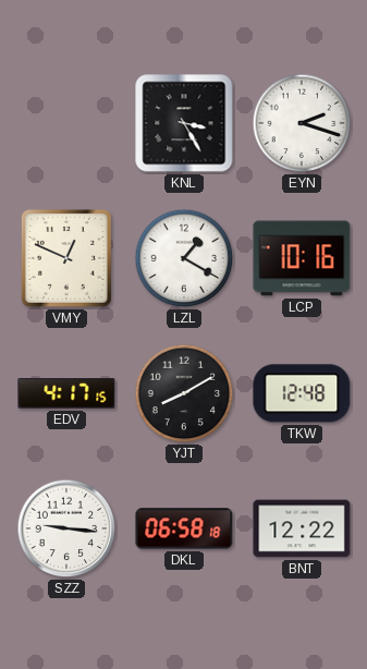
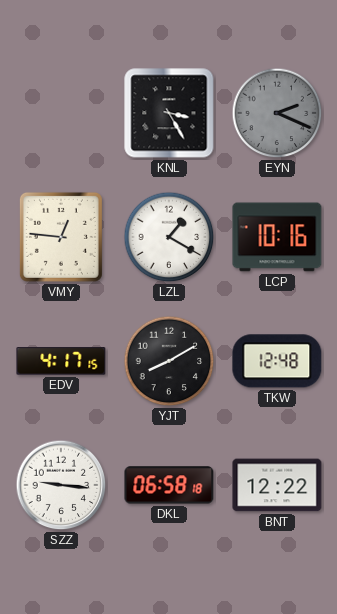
EYN: 2:18 -> 2:19 (277, 113)
EYN dial: white -> grey (277, 113)
VMY: 12:49 -> 12:46 (61, 237)
